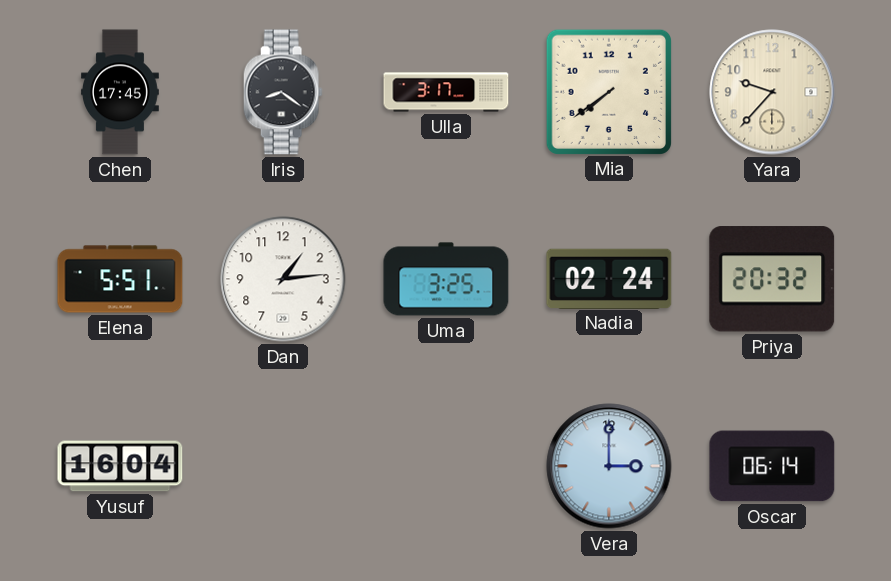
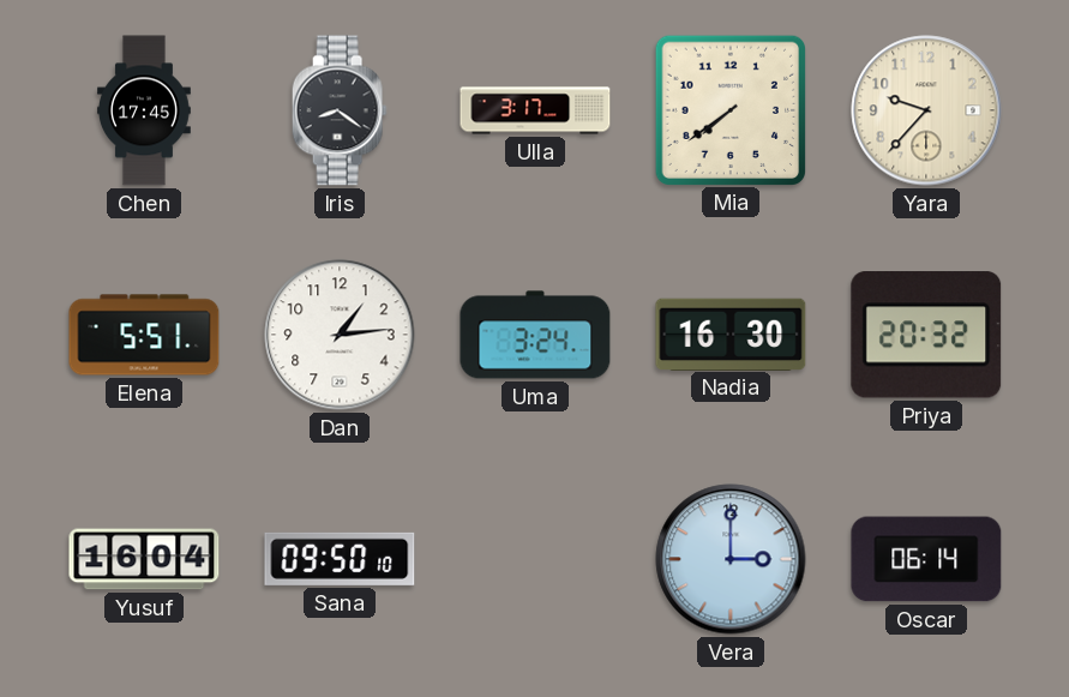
Uma: 3:25 -> 3:24 (535, 335)
Nadia: 02:24 -> 16:30 (731, 334)
Sana: none -> 09:50 (340, 559)
